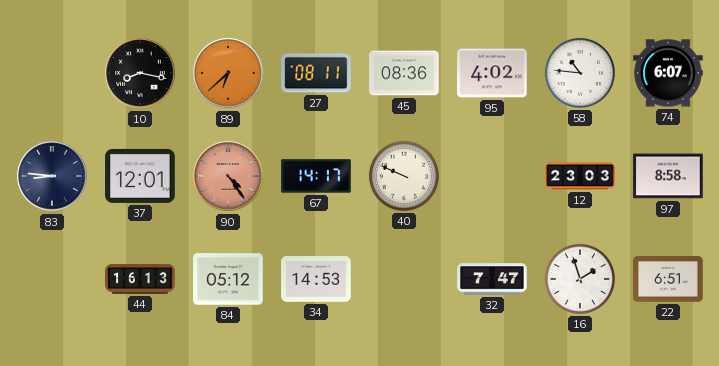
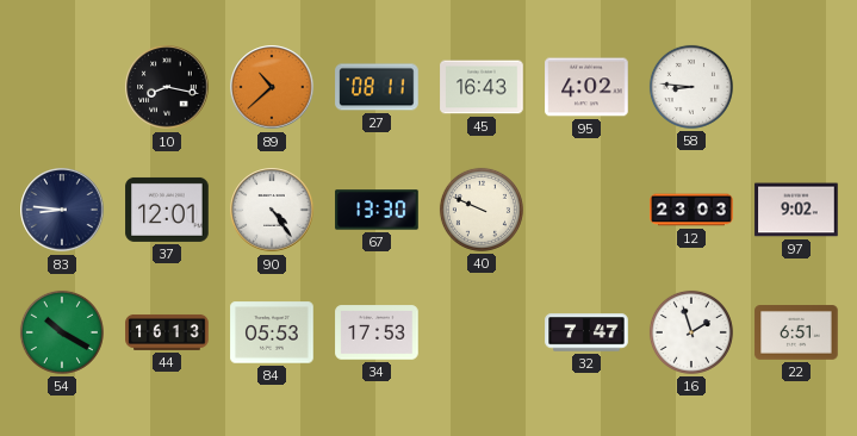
89: 6:38 -> 10:38 (272, 87)
45: 08:36 -> 16:43 (482, 87)
58: 10:46 -> 8:46 (691, 87)
74: 6:07 -> none (668, 73)
90 dial: salmon -> white (272, 210)
67: 14:17 -> 13:30 (377, 210)
97: 8:58 -> 9:02 (796, 210)
54: none -> 10:20 (62, 332)
84: 05:12 -> 05:53 (272, 332)
34: 14:53 -> 17:53 (377, 332)
